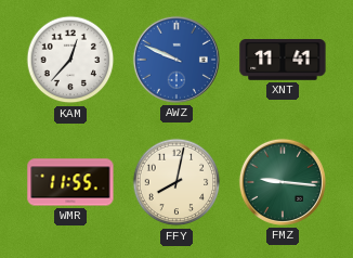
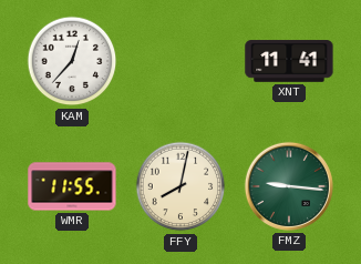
AWZ: 9:49 -> none (176, 60)
